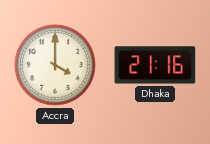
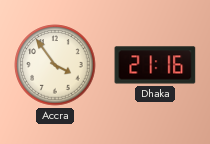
Accra: 4:00 -> 3:54 (55, 65)
